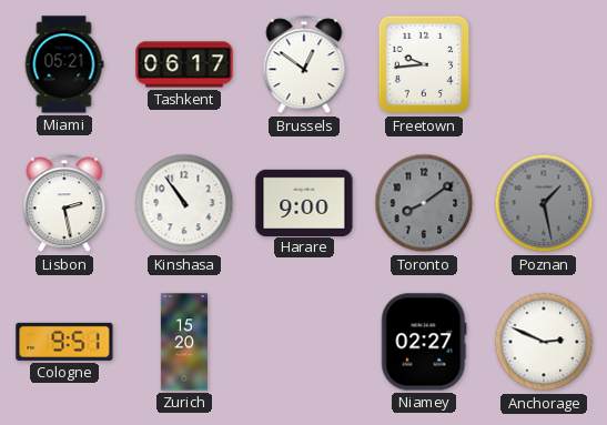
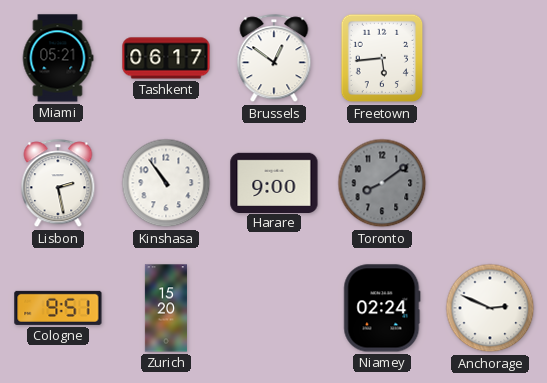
Freetown: 9:44 -> 5:44 (382, 58)
Poznan: 1:28 -> none (544, 203)
Niamey: 02:27 -> 02:24 (382, 308)
